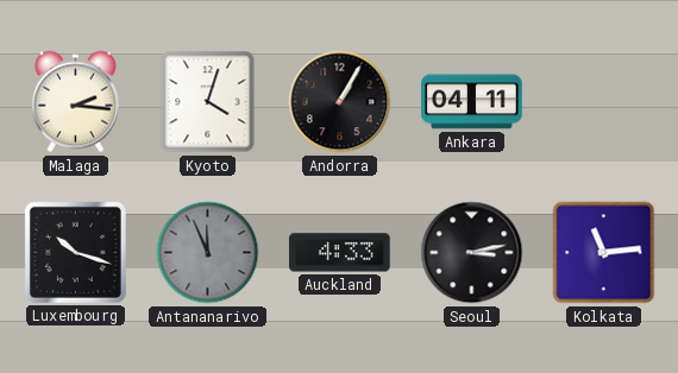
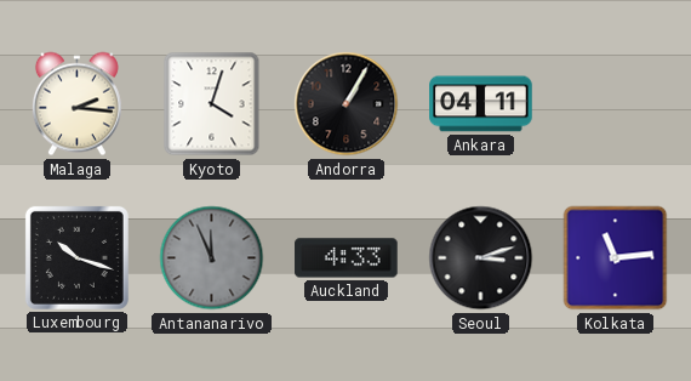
Seoul: 3:13 -> 3:12 (481, 258)
